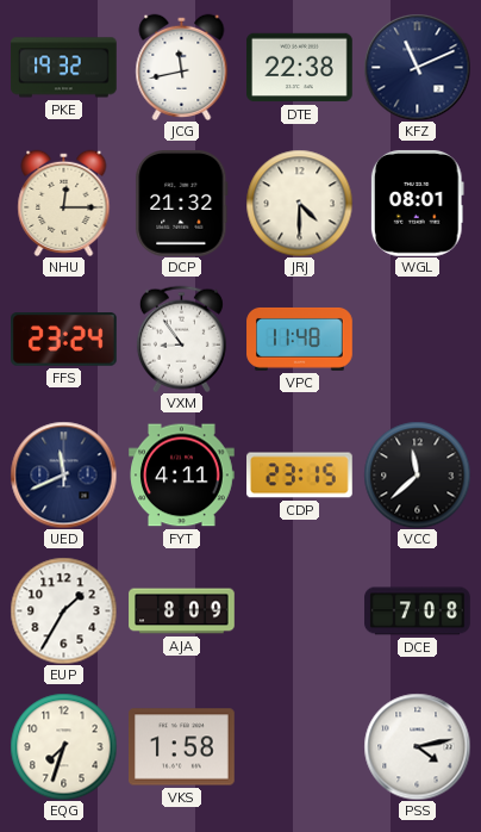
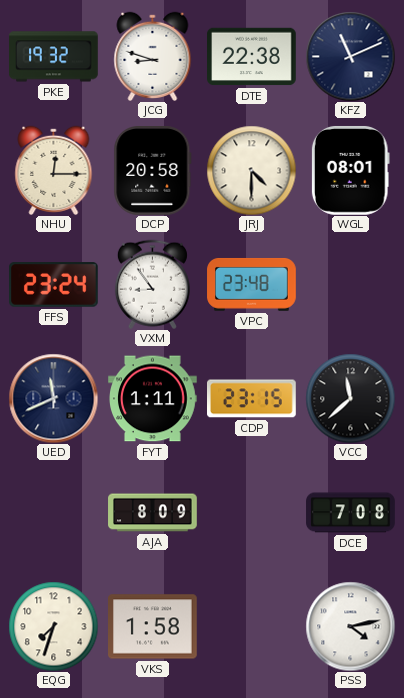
JCG: 11:43 -> 8:48 (153, 56)
DCP: 21:32 -> 20:58 (153, 171)
VPC: 11:48 -> 23:48 (252, 284)
FYT: 4:11 -> 1:11 (153, 399)
EUP: 1:35 -> none (63, 610)
